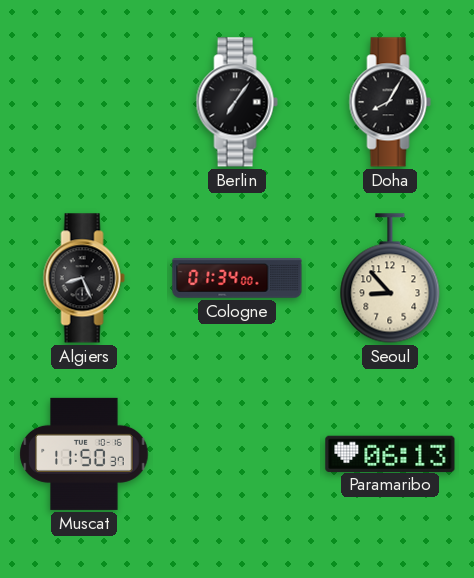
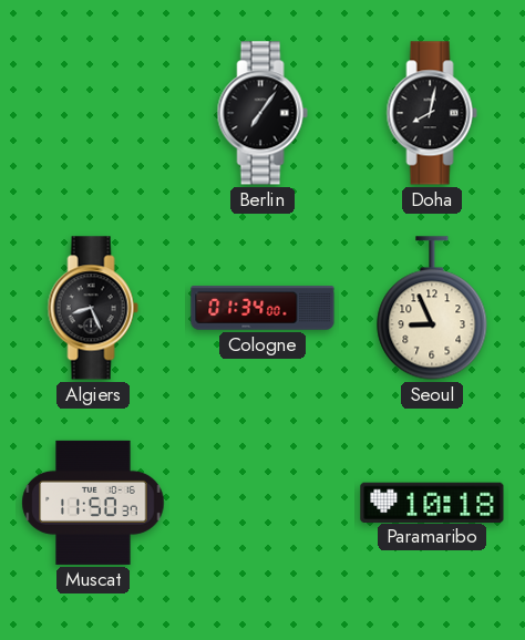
Doha: 8:05 -> 8:02 (432, 113)
Seoul: 8:53 -> 8:56 (432, 308)
Paramaribo: 06:13 -> 10:18 (432, 502)
